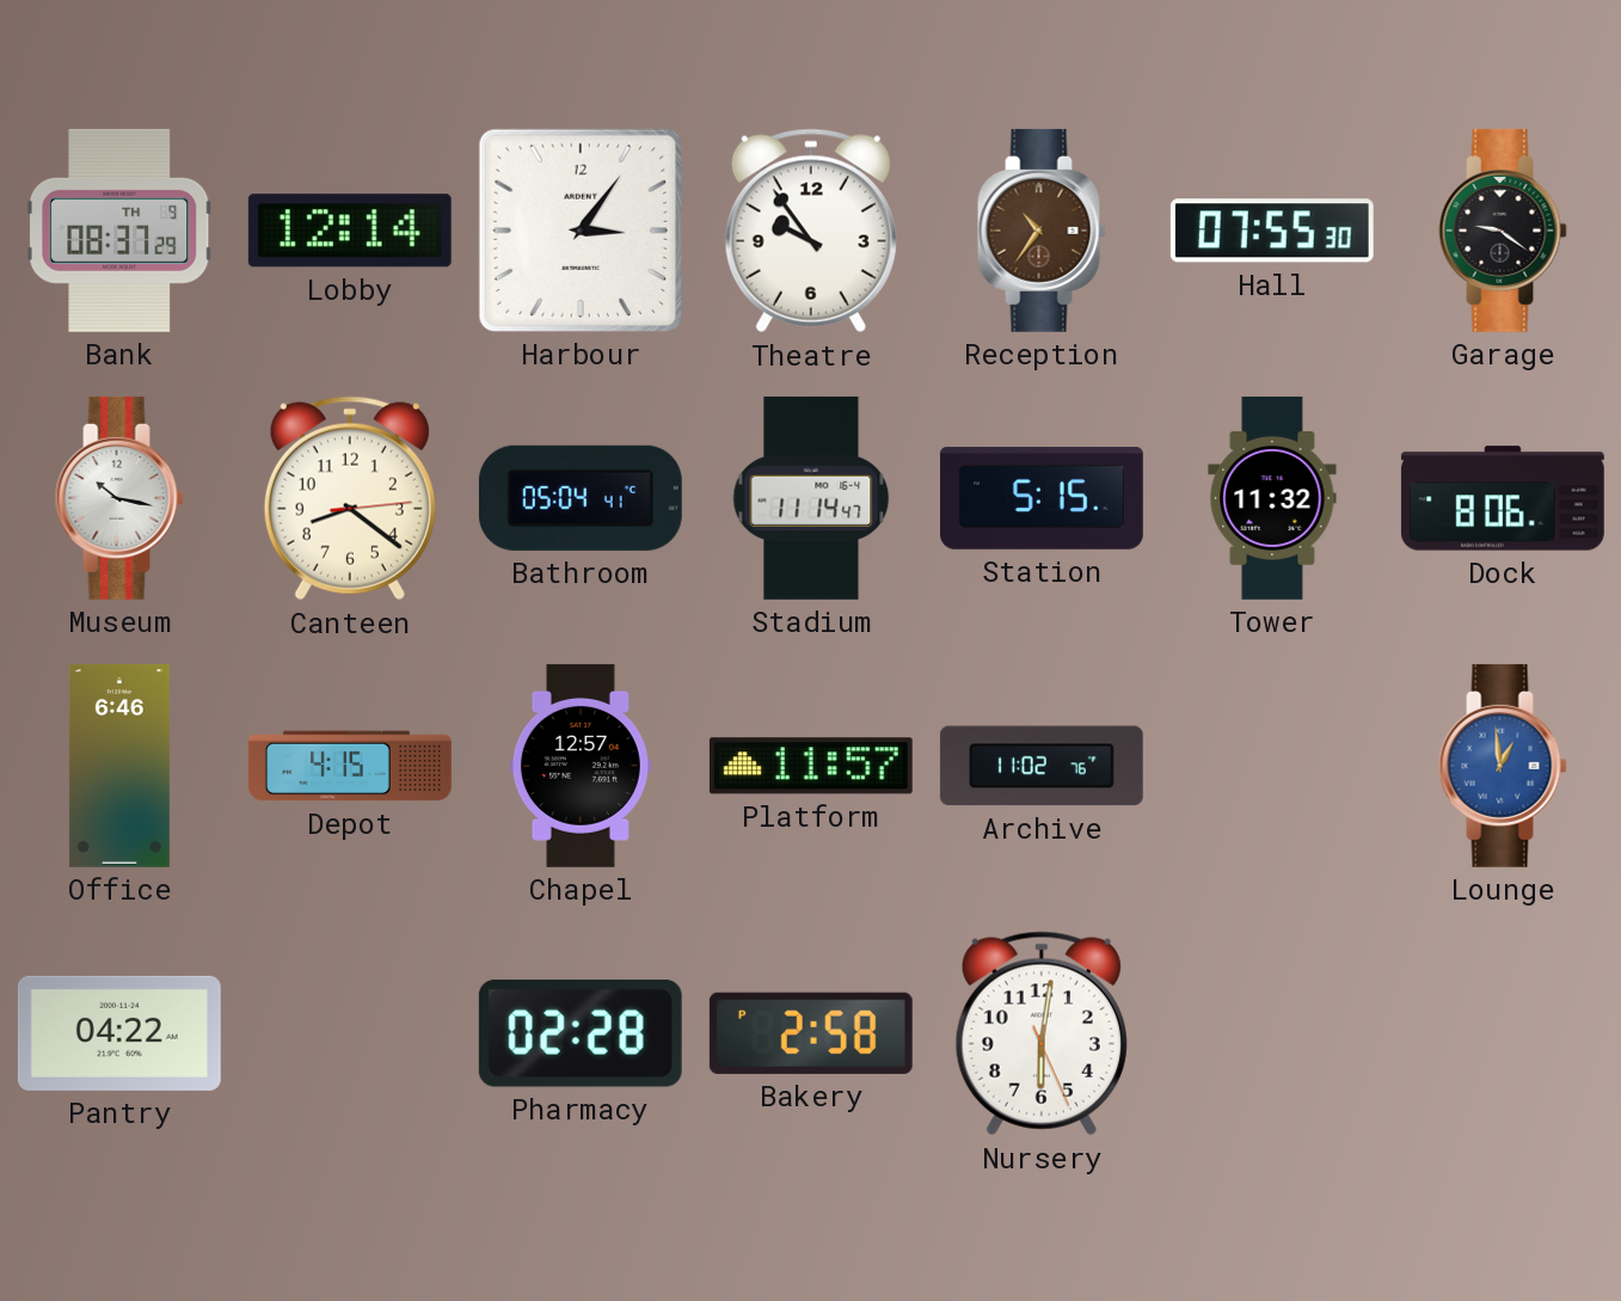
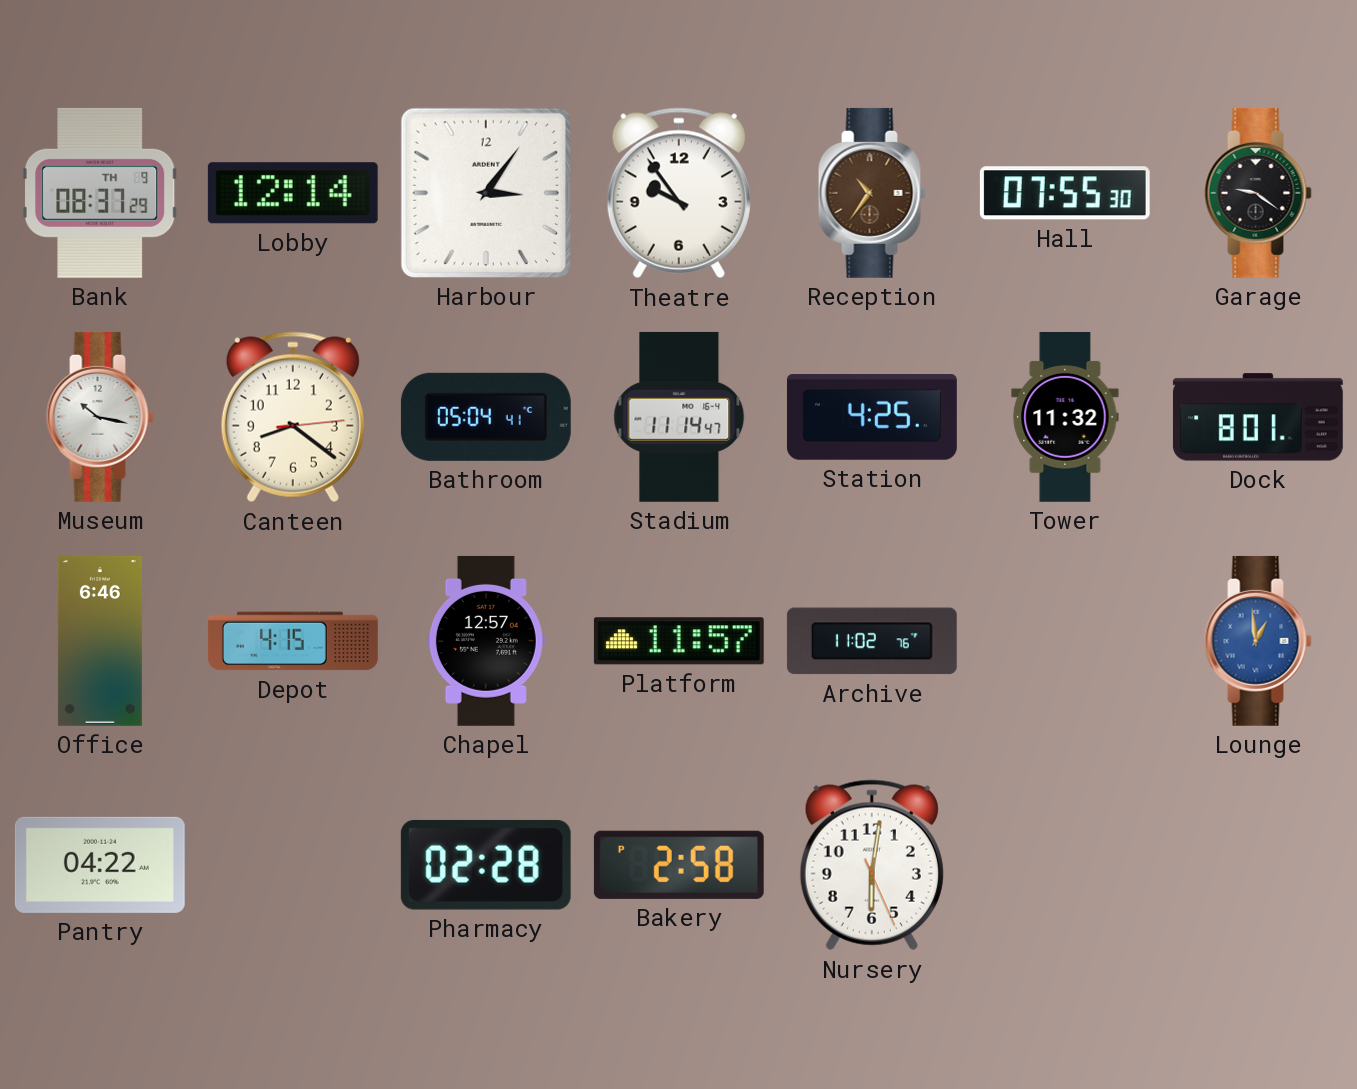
Station: 5:15 -> 4:25 (872, 417)
Dock: 8:06 -> 8:01 (1258, 417)
